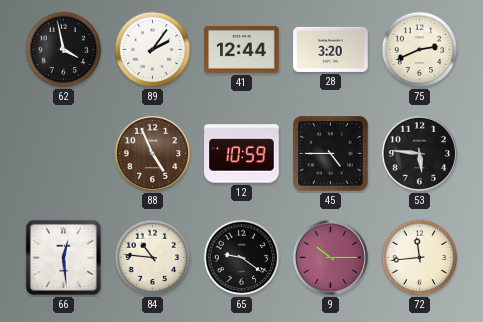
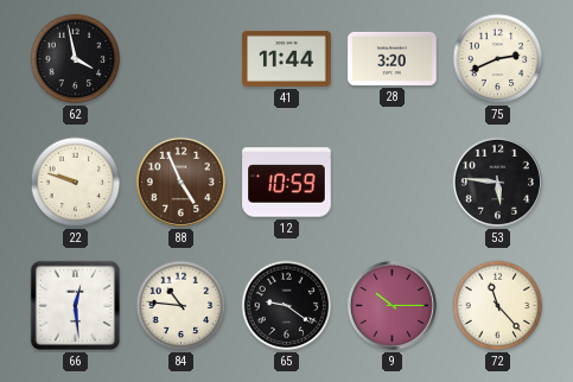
89: 2:06 -> none (153, 50)
41: 12:44 -> 11:44 (287, 58)
22: none -> 9:48 (76, 183)
45: 4:45 -> none (331, 154)
72: 11:44 -> 11:23 (498, 306)
